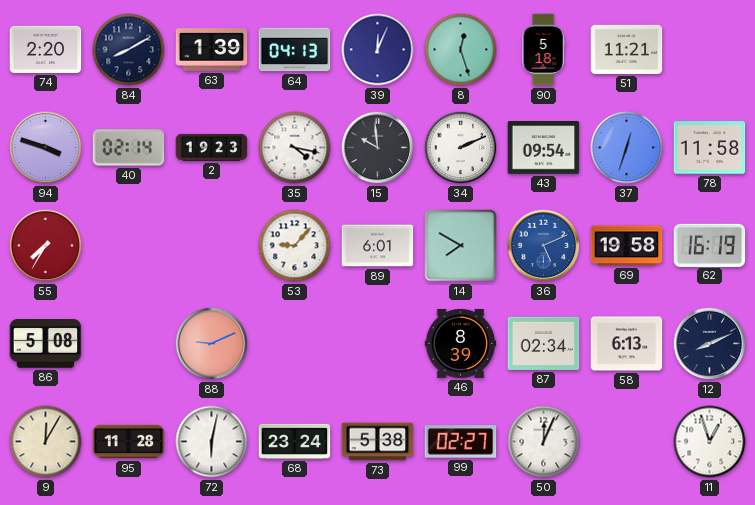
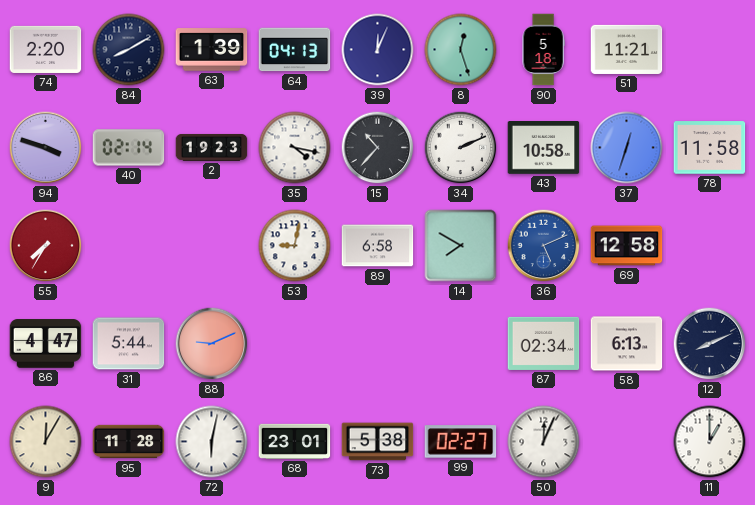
15: 9:59 -> 10:37 (378, 148)
43: 09:54 -> 10:58 (544, 148)
53: 9:07 -> 9:02 (295, 246)
89: 6:01 -> 6:58 (378, 246)
69: 19:58 -> 12:58 (627, 246)
62: 16:19 -> none (710, 245)
86: 5:08 -> 4:47 (46, 344)
31: none -> 5:44 (129, 344)
46: 8:39 -> none (461, 343)
68: 23:24 -> 23:01 (295, 441)
11: 12:57 -> 1:00 (710, 442)
